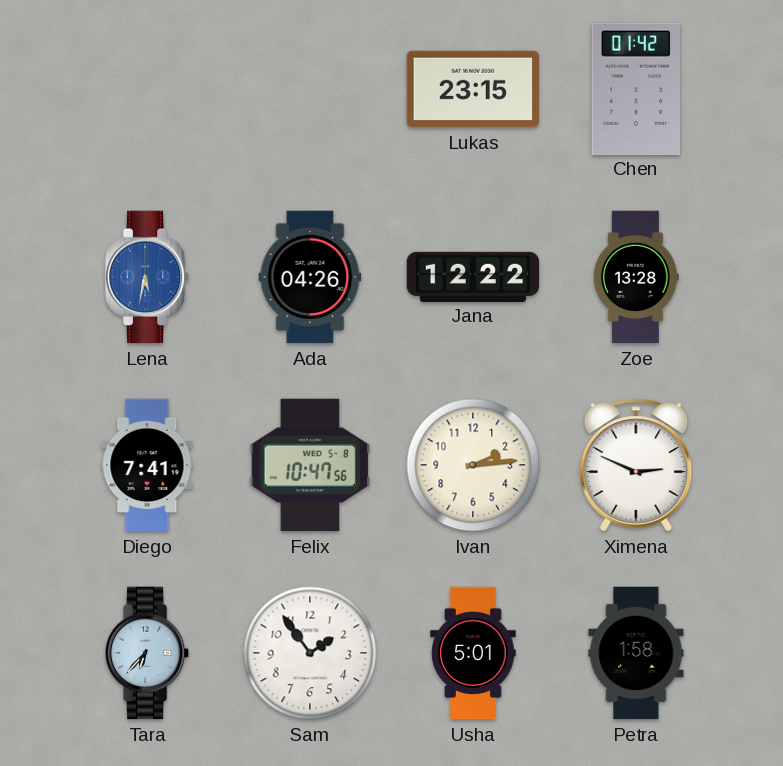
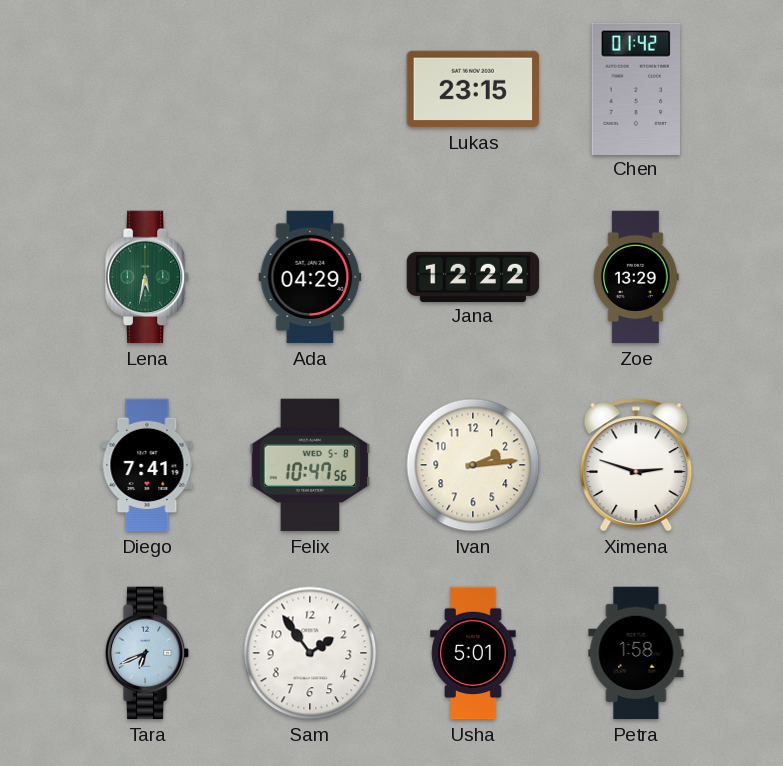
Lena dial: blue -> green (147, 277)
Ada: 04:26 -> 04:29 (310, 277)
Zoe: 13:28 -> 13:29 (636, 277)
Ximena: 2:49 -> 2:48 (636, 465)
Tara: 6:37 -> 6:41 (147, 653)
